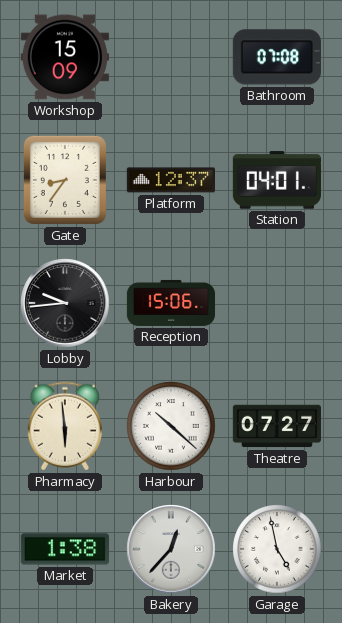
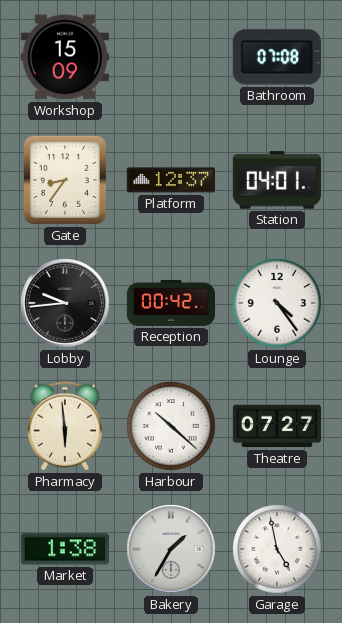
Reception: 15:06 -> 00:42 (171, 303)
Lounge: none -> 4:24 (277, 303)
Bakery: 12:37 -> 1:35 (171, 549)
